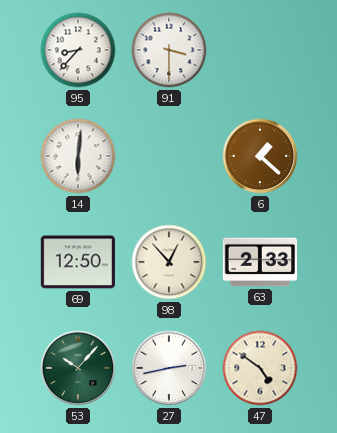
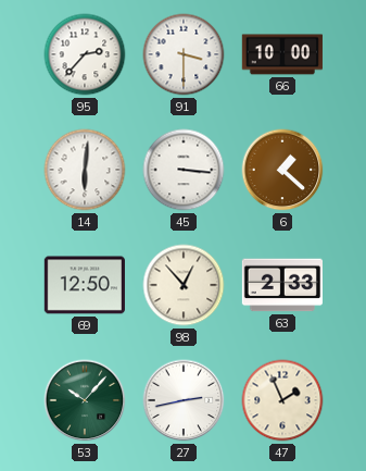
95: 8:37 -> 2:37 (85, 54)
66: none -> 10:00 (281, 54)
45: none -> 3:16 (184, 170)
47: 4:51 -> 1:56 (282, 400)
